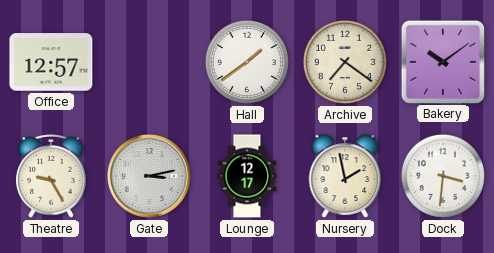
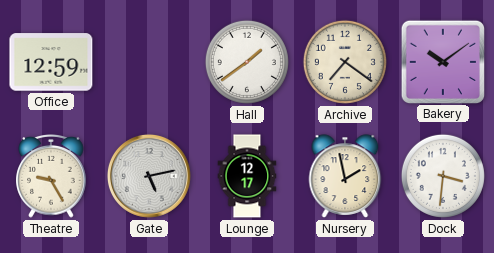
Office: 12:57 -> 12:59 (51, 62)
Gate: 3:13 -> 5:13 (149, 176)
